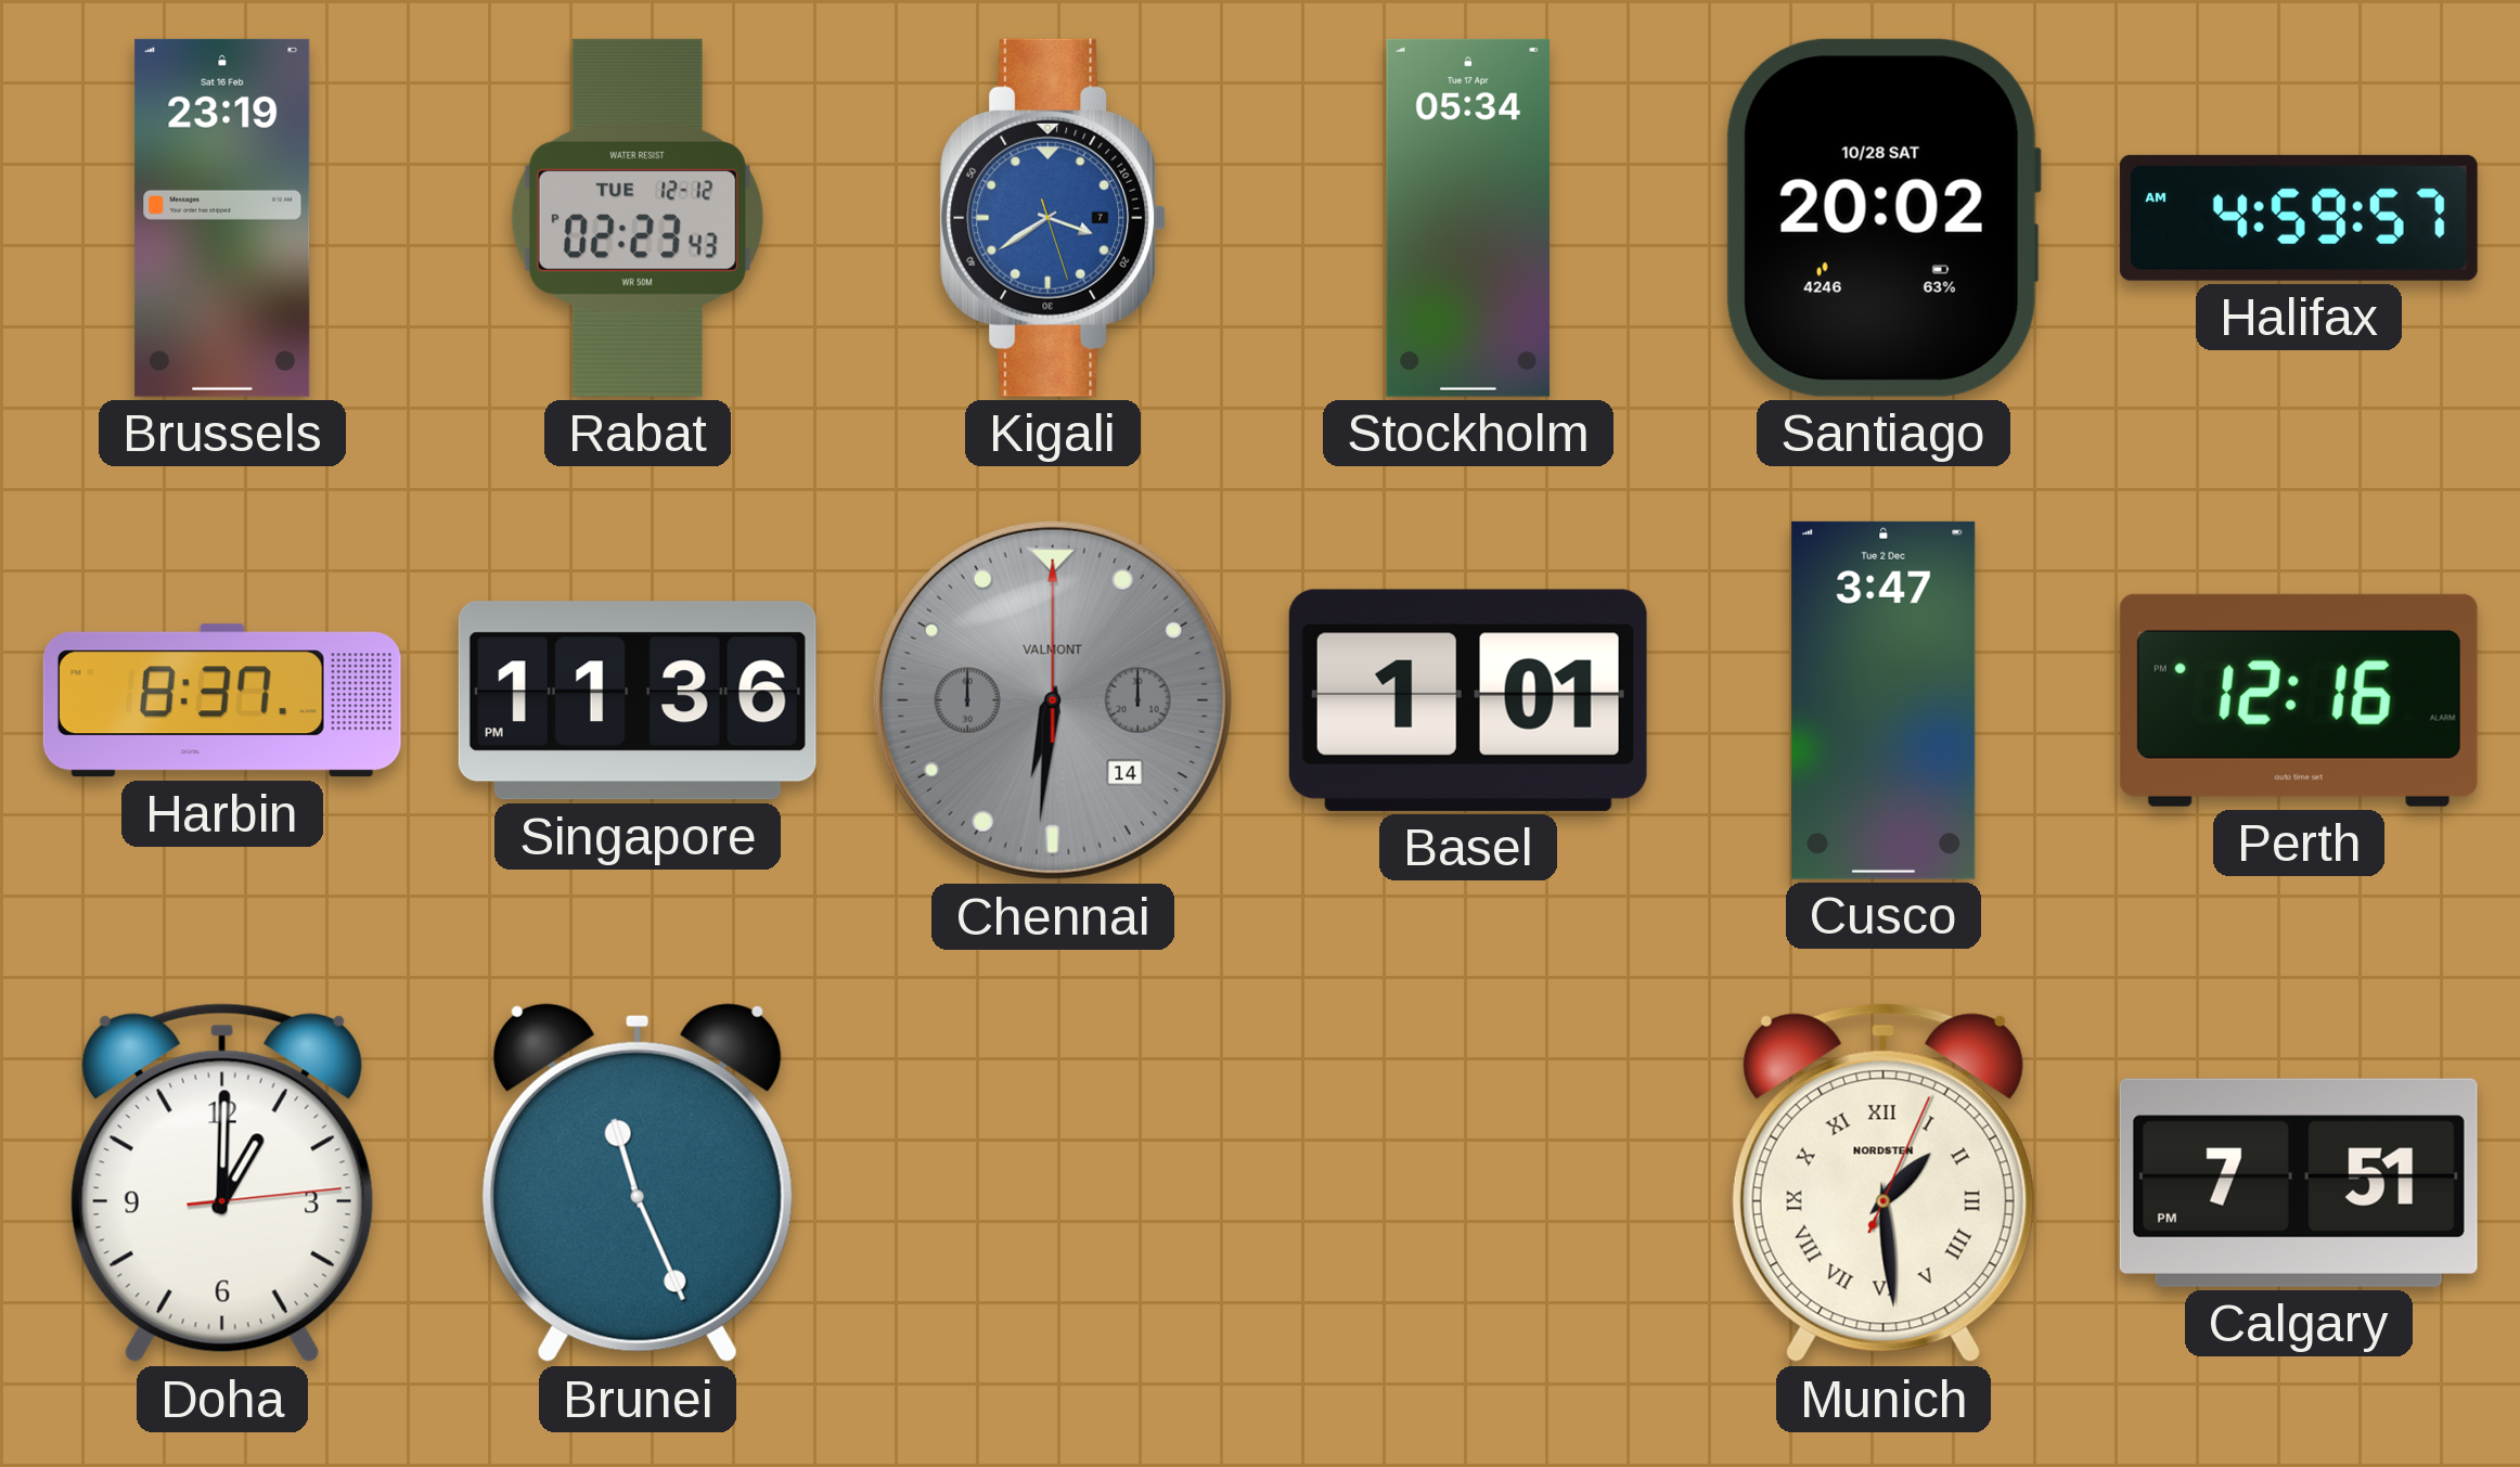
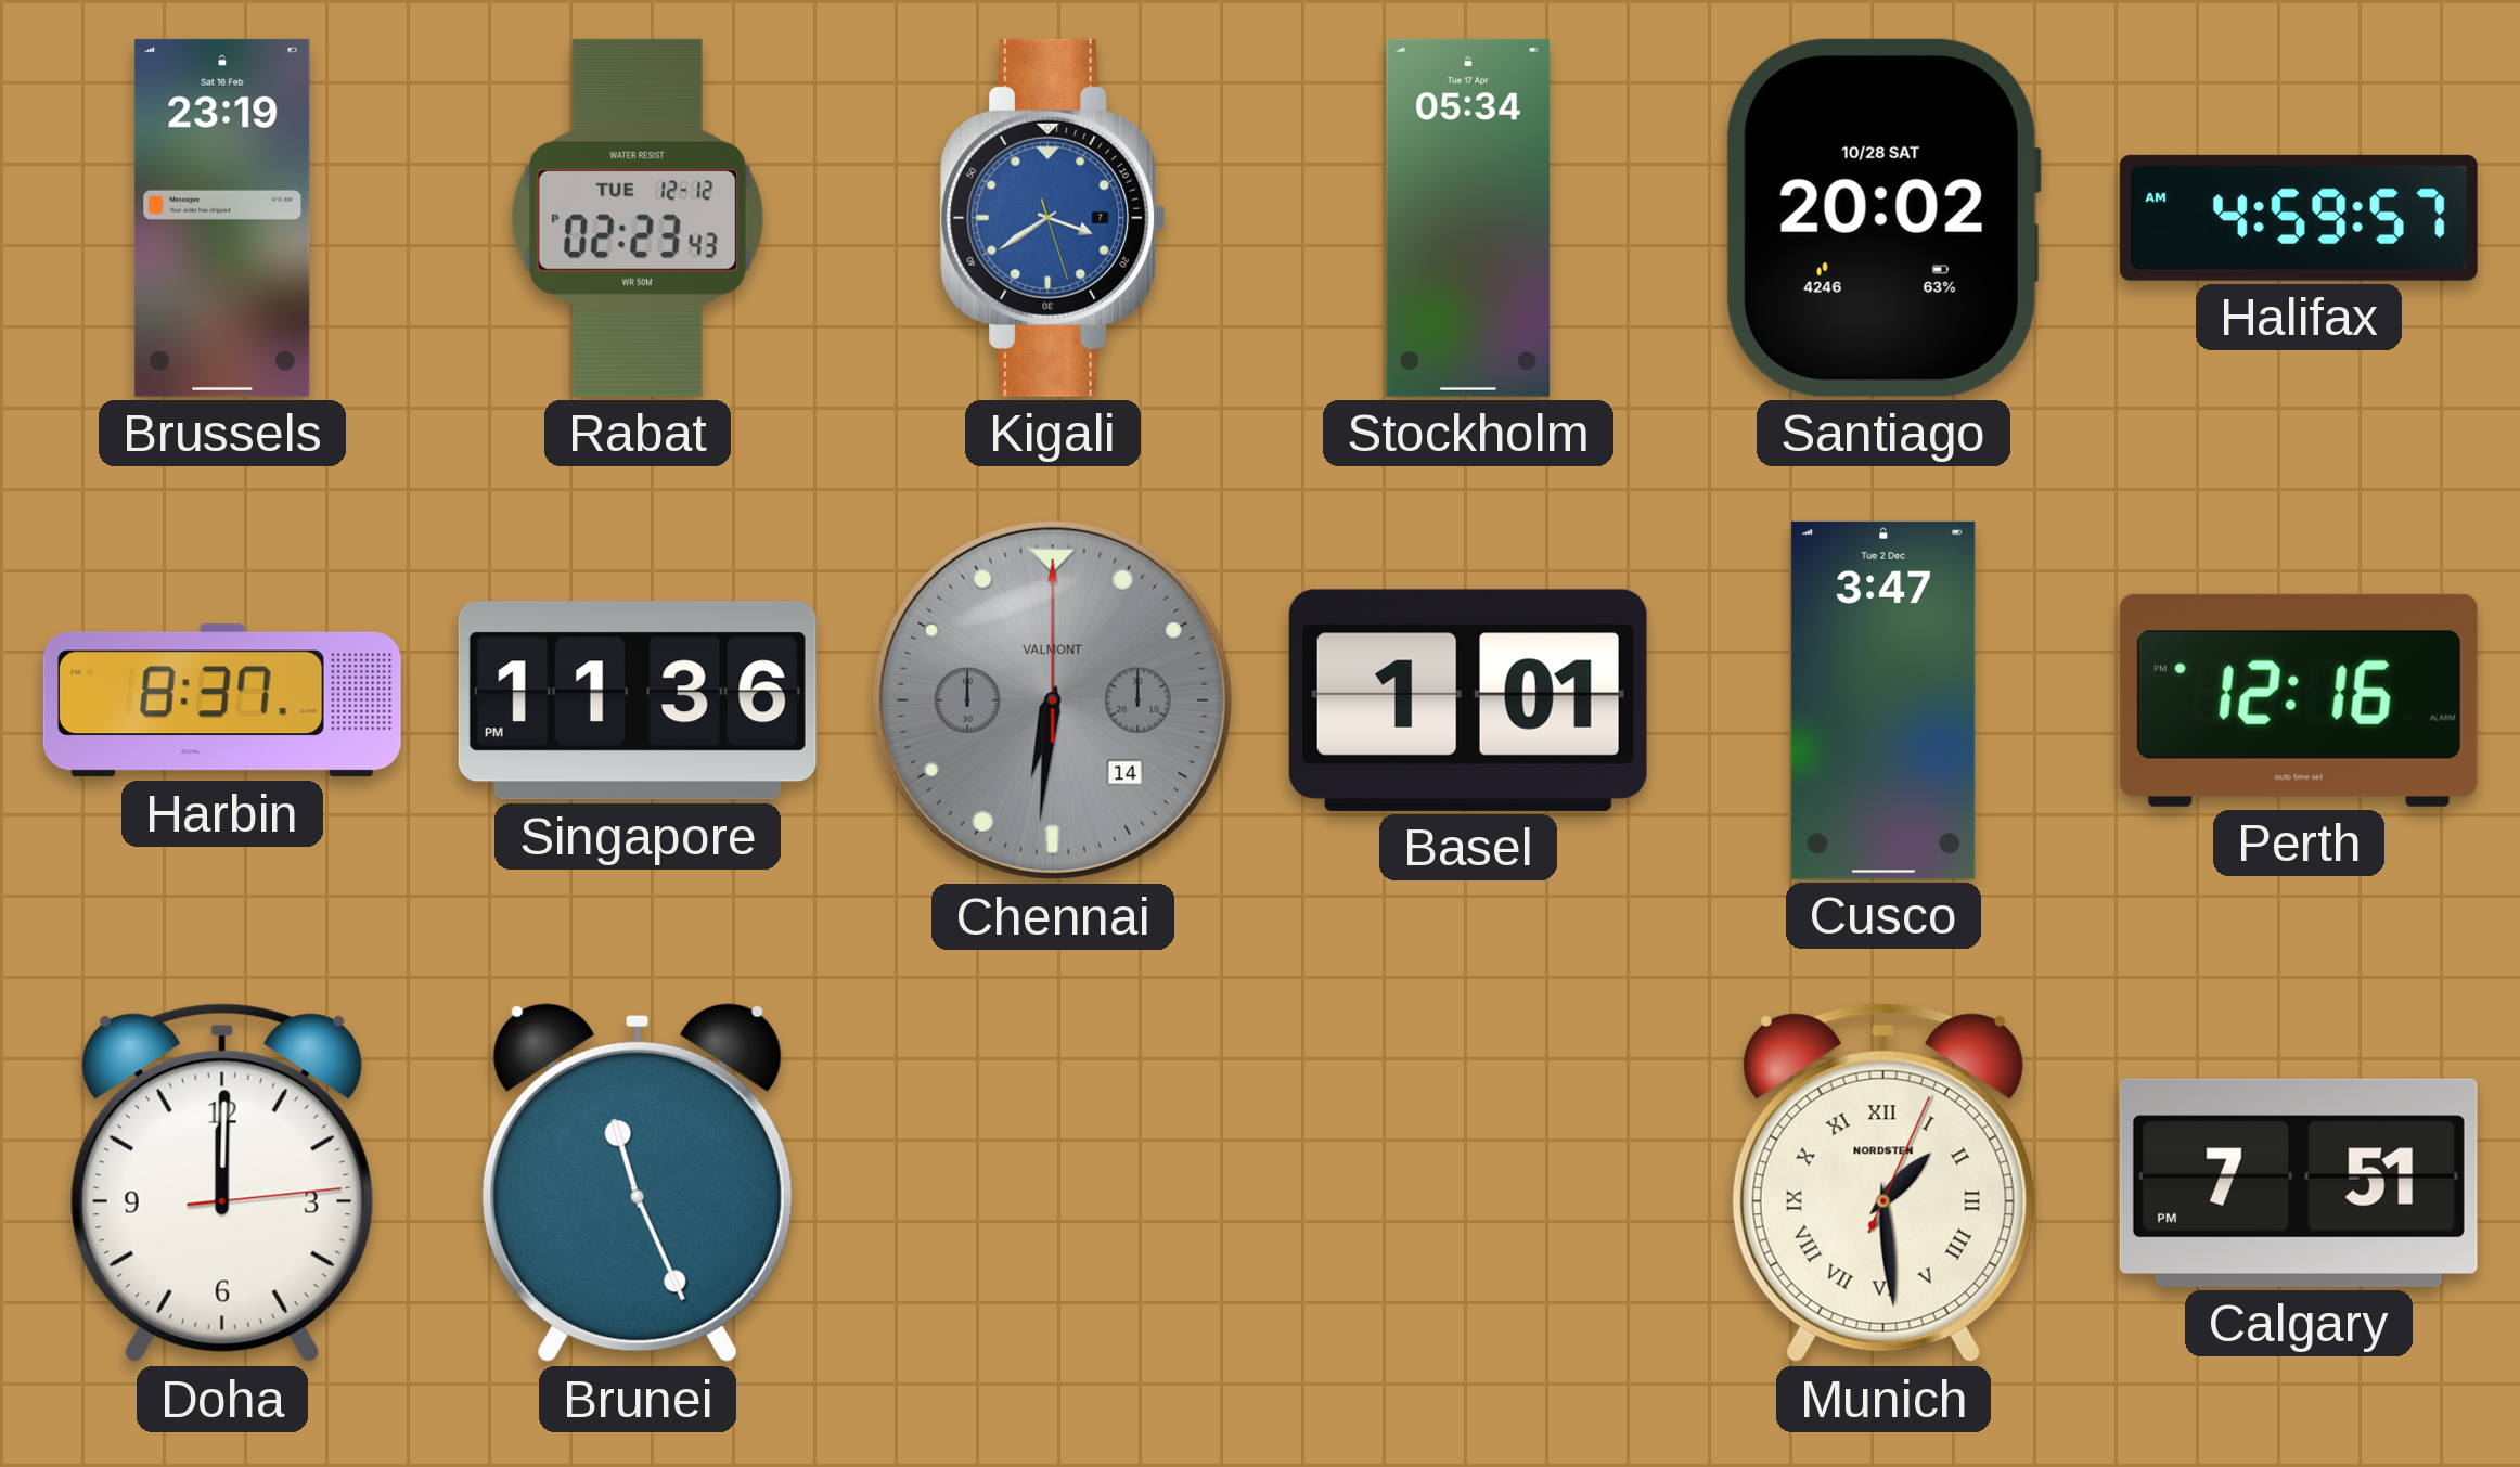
Doha: 1:00 -> 12:00 (222, 1183)
